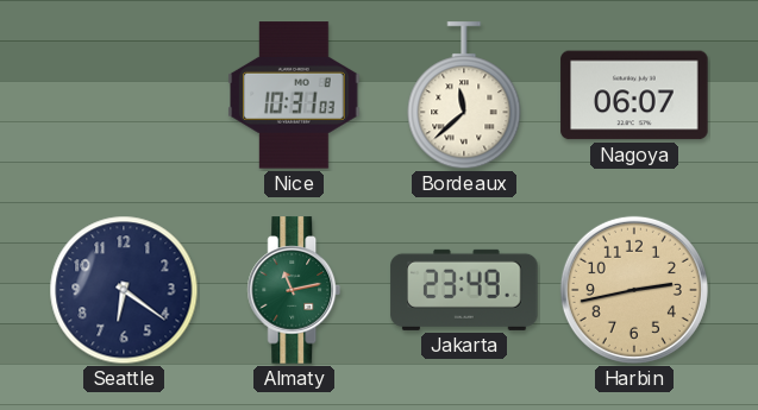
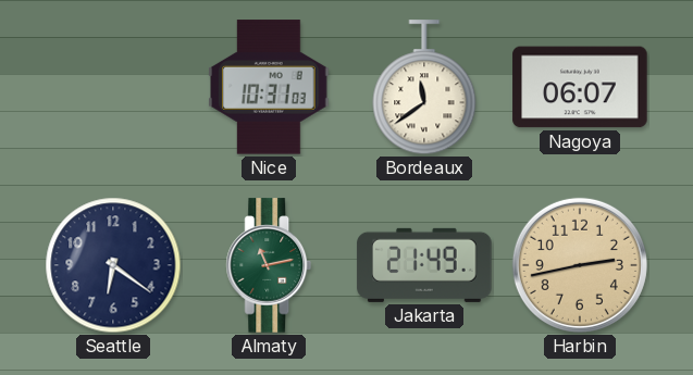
Bordeaux: 11:38 -> 11:39 (424, 88)
Jakarta: 23:49 -> 21:49 (424, 265)
